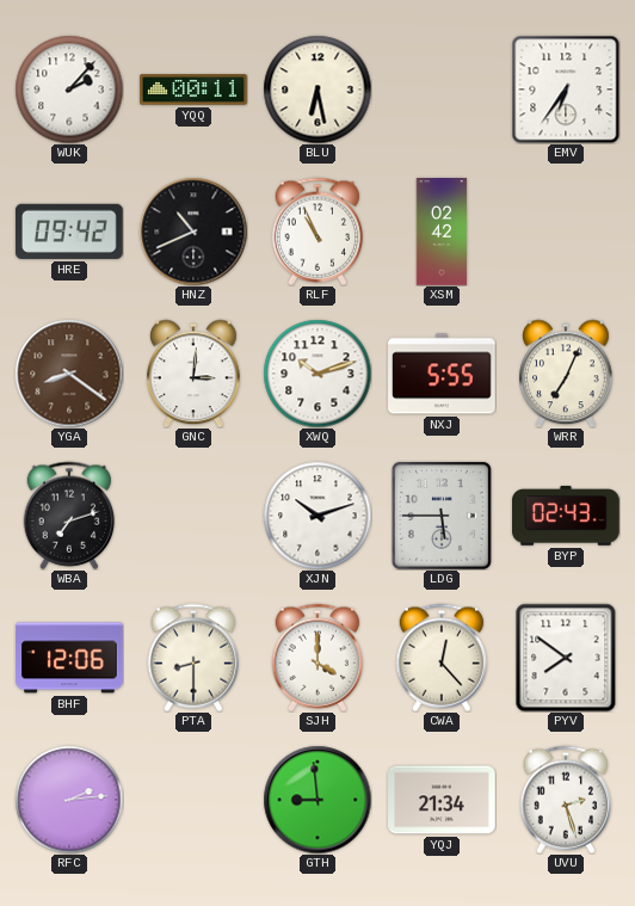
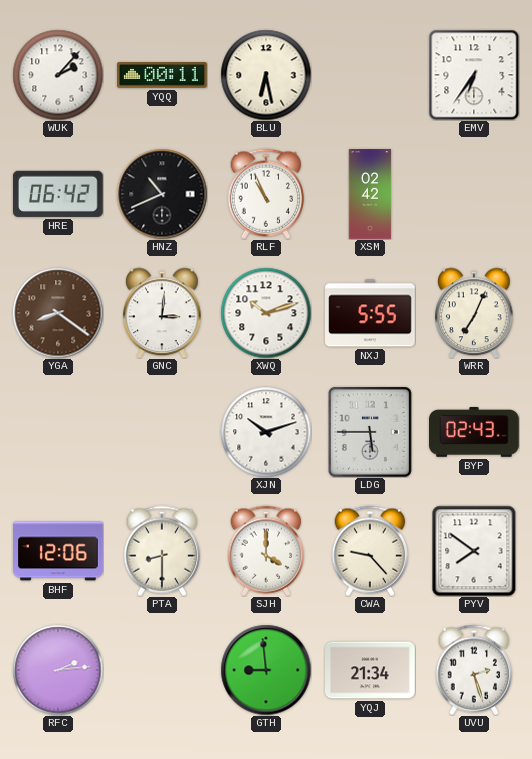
HRE: 09:42 -> 06:42 (58, 194)
WBA: 7:12 -> none (68, 516)
CWA: 12:23 -> 9:23 (369, 551)
